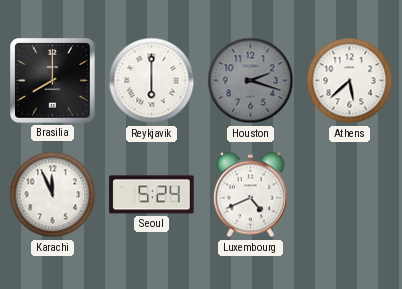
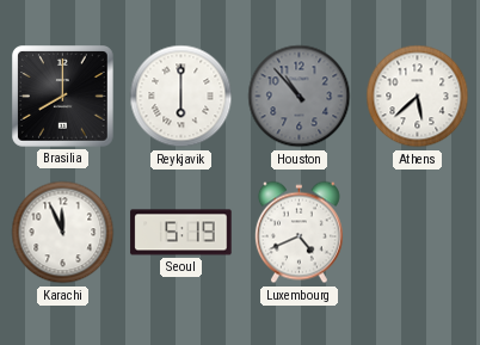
Houston: 2:18 -> 10:53 (300, 97)
Seoul: 5:24 -> 5:19 (181, 233)
